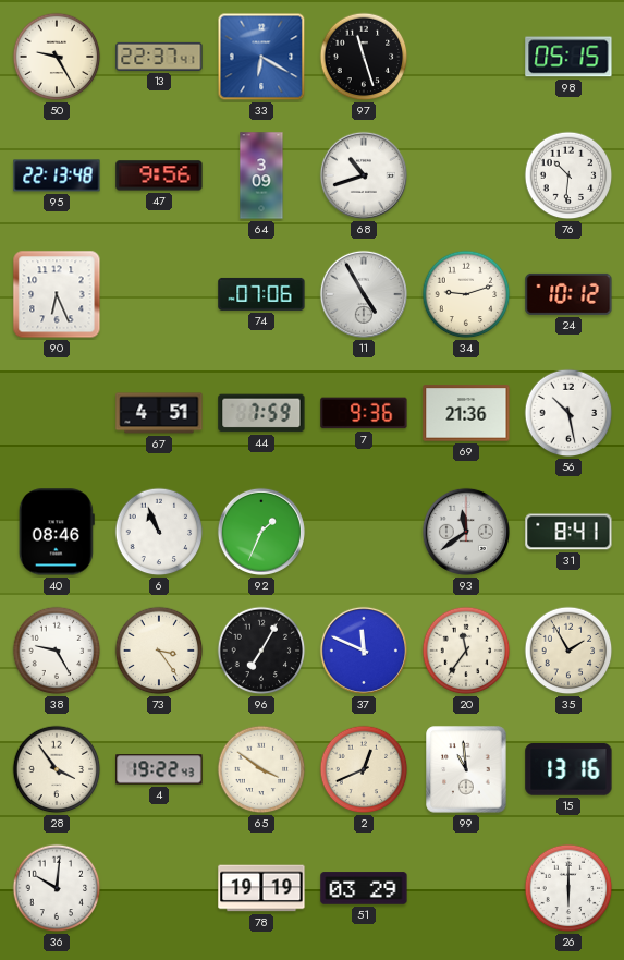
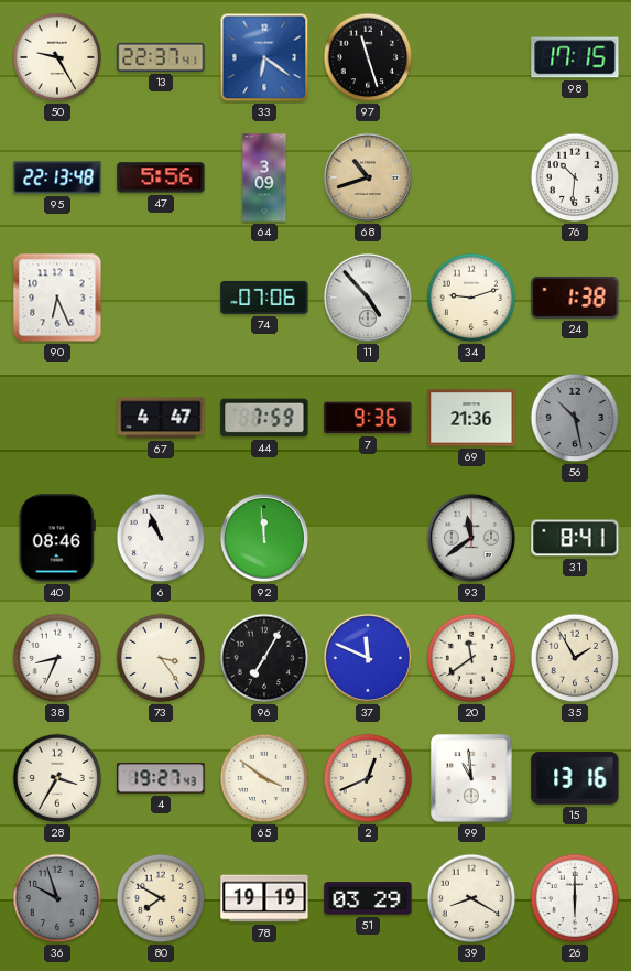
33: 6:20 -> 6:21 (264, 57)
98: 05:15 -> 17:15 (575, 57)
47: 9:56 -> 5:56 (161, 177)
68 dial: white -> champagne (368, 177)
11: 4:55 -> 4:53 (368, 298)
24: 10:12 -> 1:38 (575, 298)
67: 4:51 -> 4:47 (161, 418)
56 dial: white -> grey (575, 418)
92: 1:34 -> 11:59 (264, 538)
38: 9:25 -> 8:34 (57, 658)
20: 11:36 -> 11:39 (471, 658)
28: 3:54 -> 3:35 (57, 778)
4: 19:22 -> 19:27 (161, 778)
36: 10:01 -> 9:57 (57, 898)
36 dial: white -> grey (57, 898)
80: none -> 7:50 (161, 898)
39: none -> 8:20 (471, 898)
